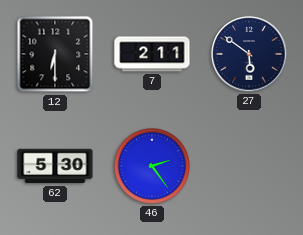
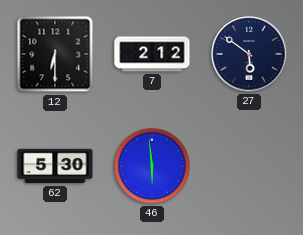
7: 2:11 -> 2:12 (152, 54)
46: 2:24 -> 5:59 (152, 166)
